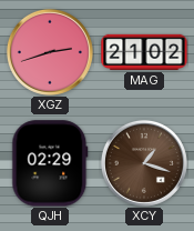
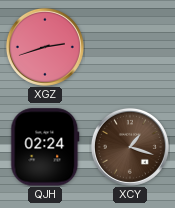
MAG: 21:02 -> none (144, 52)
QJH: 02:29 -> 02:24 (45, 147)
